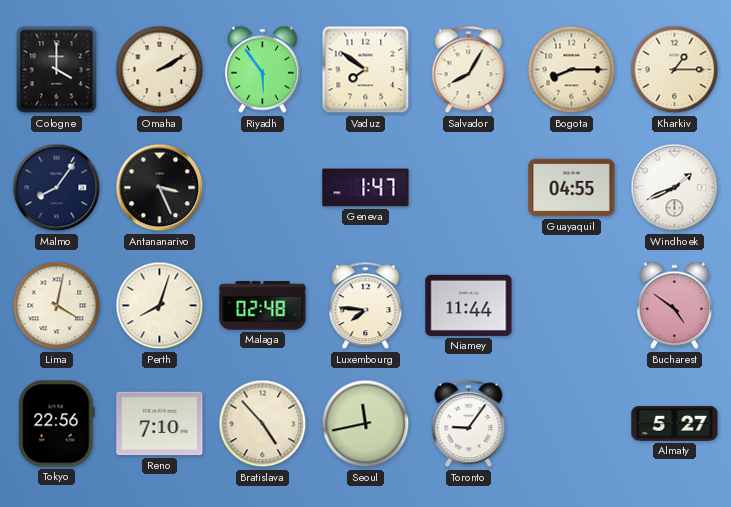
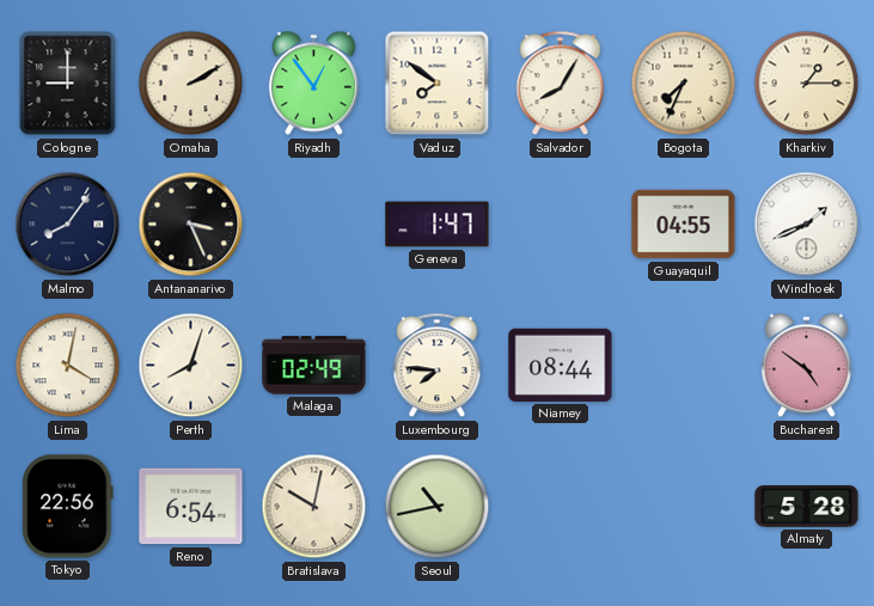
Cologne: 4:00 -> 9:00 (68, 84)
Riyadh: 5:54 -> 12:54 (313, 84)
Bogota: 8:15 -> 7:34 (684, 84)
Malaga: 02:48 -> 02:49 (314, 366)
Niamey: 11:44 -> 08:44 (561, 365)
Reno: 7:10 -> 6:54 (191, 507)
Bratislava: 4:53 -> 10:02 (314, 507)
Seoul: 11:43 -> 10:43 (438, 507)
Toronto: 9:06 -> none (469, 424)
Almaty: 5:27 -> 5:28 (807, 507)
